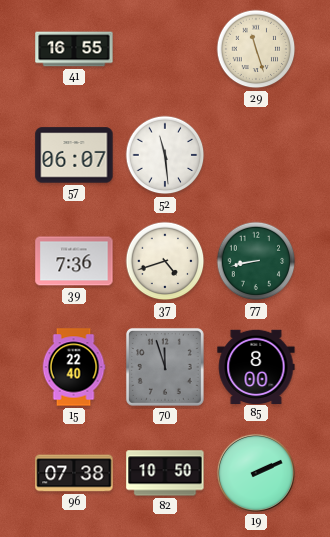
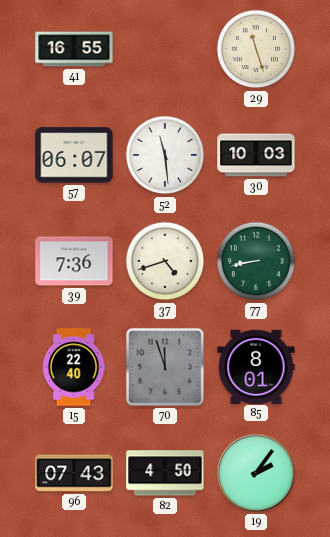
30: none -> 10:03 (256, 155)
85: 8:00 -> 8:01 (256, 366)
96: 07:38 -> 07:43 (74, 473)
82: 10:50 -> 4:50 (165, 473)
19: 2:11 -> 2:06 (256, 473)
